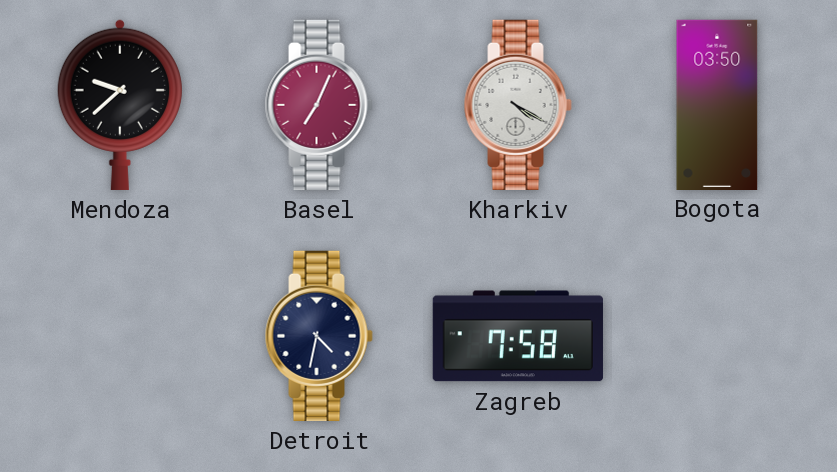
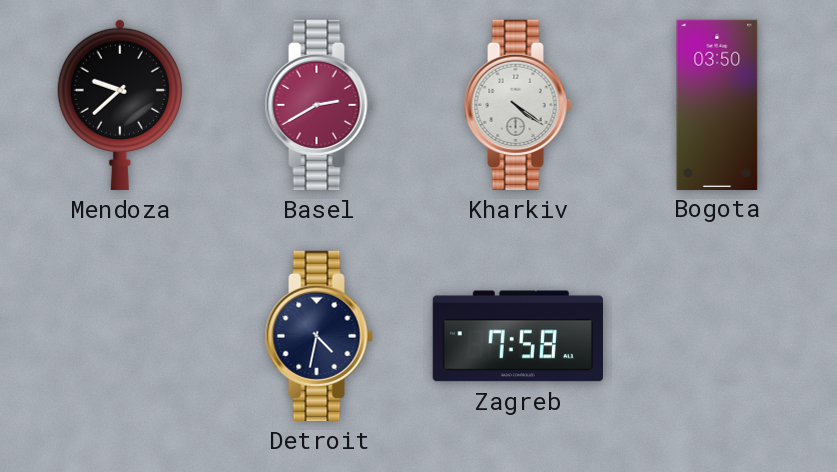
Basel: 7:04 -> 2:40 (319, 105)
Kharkiv: 4:20 -> 4:21 (518, 105)
